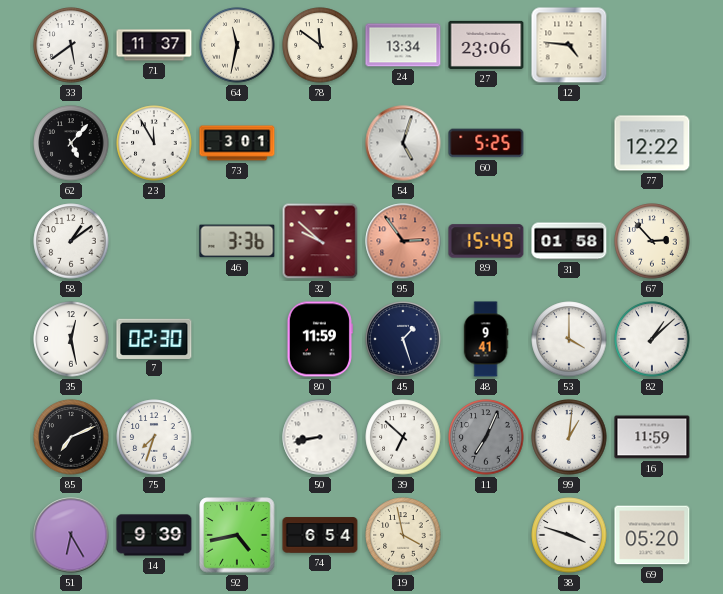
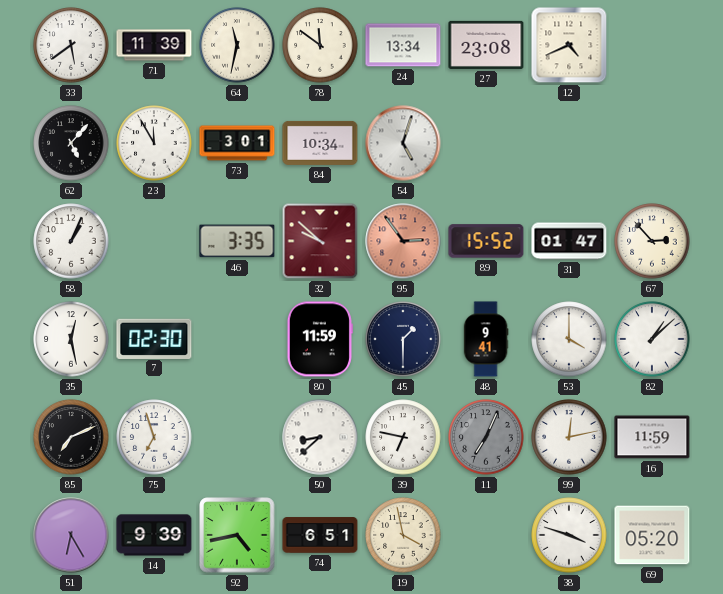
71: 11:37 -> 11:39 (154, 45)
27: 23:06 -> 23:08 (486, 45)
12: 4:46 -> 4:41 (569, 45)
84: none -> 10:34 (320, 143)
60: 5:25 -> none (486, 143)
77: 12:22 -> none (652, 143)
58: 1:09 -> 1:04 (71, 241)
46: 3:36 -> 3:35 (237, 241)
89: 15:49 -> 15:52 (486, 241)
31: 01:58 -> 01:47 (569, 241)
45: 1:27 -> 1:30 (403, 339)
75: 7:33 -> 6:57 (154, 437)
50: 8:43 -> 8:38 (320, 437)
39: 6:52 -> 6:47 (403, 437)
99: 1:01 -> 12:13 (569, 437)
74: 6:54 -> 6:51 (320, 535)
